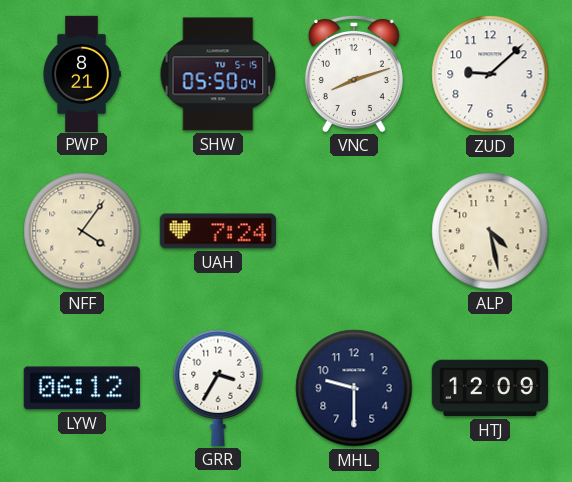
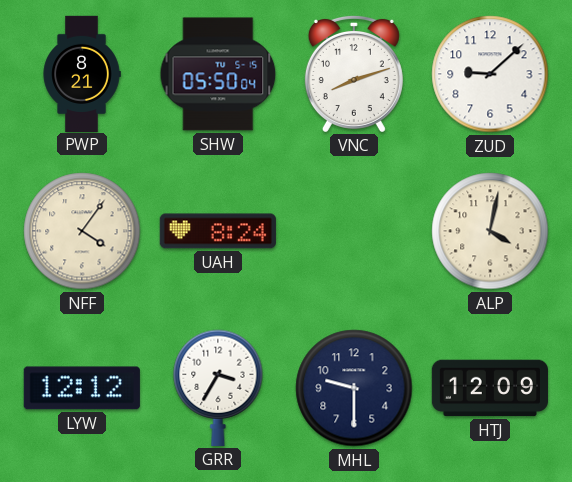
UAH: 7:24 -> 8:24 (218, 231)
ALP: 4:28 -> 4:02 (490, 231)
LYW: 06:12 -> 12:12 (82, 388)
